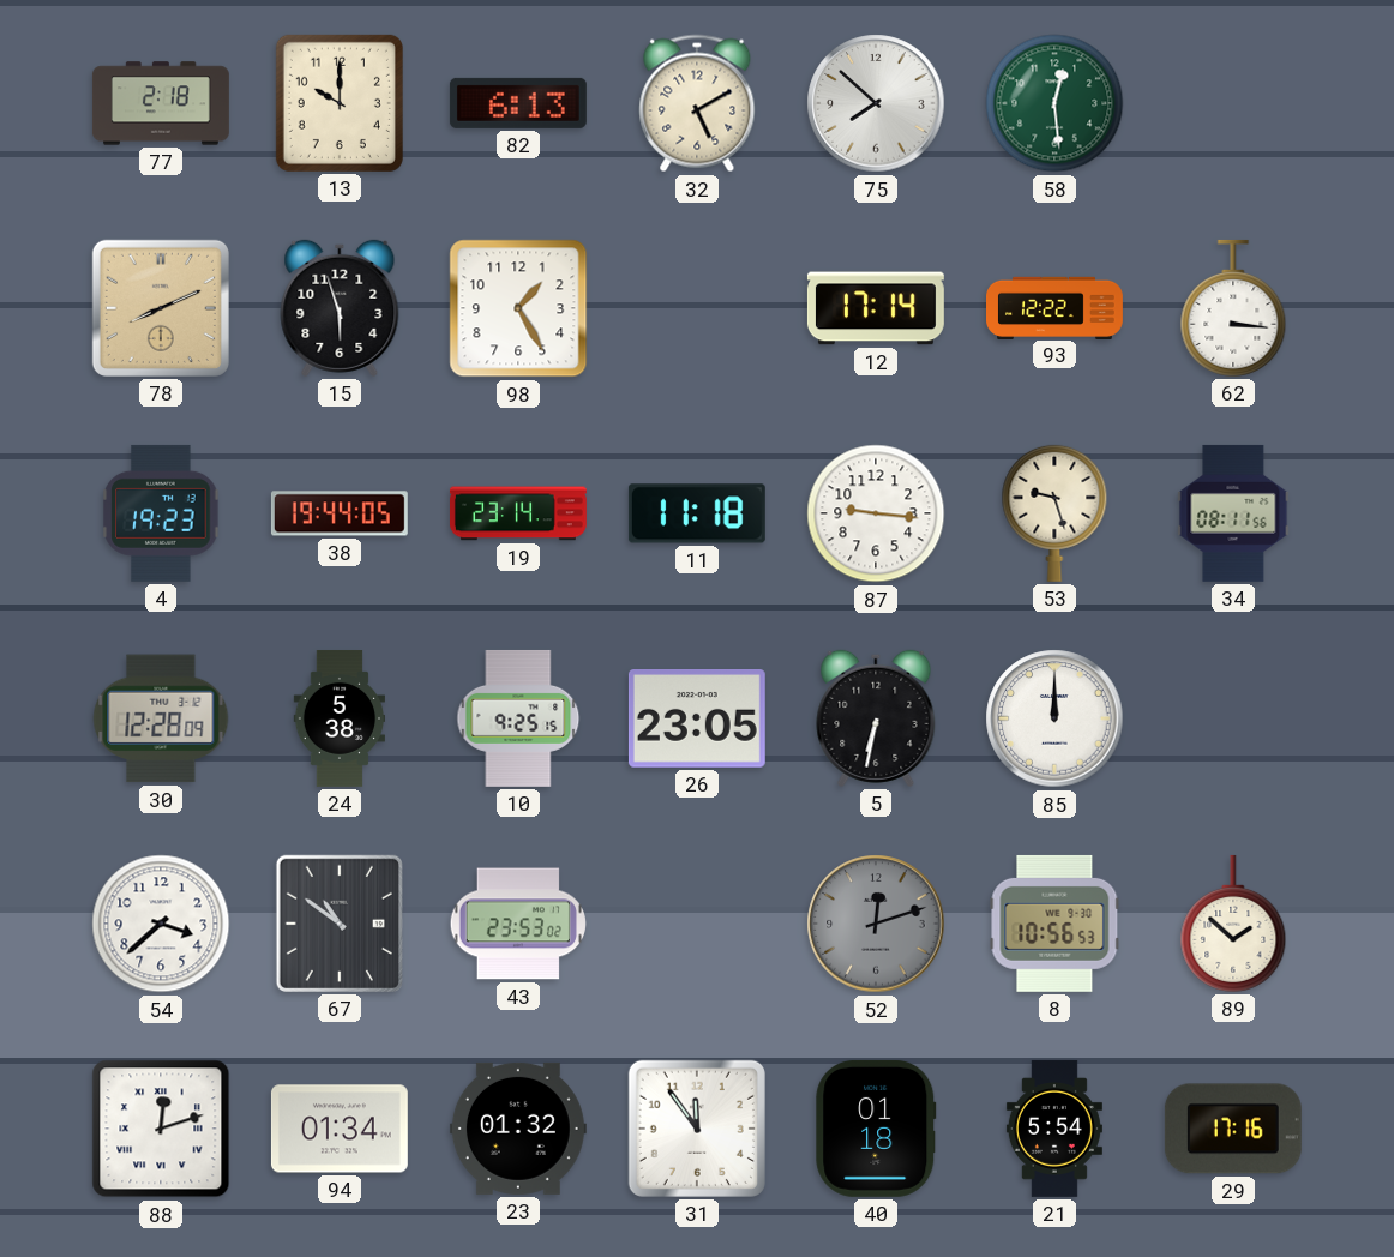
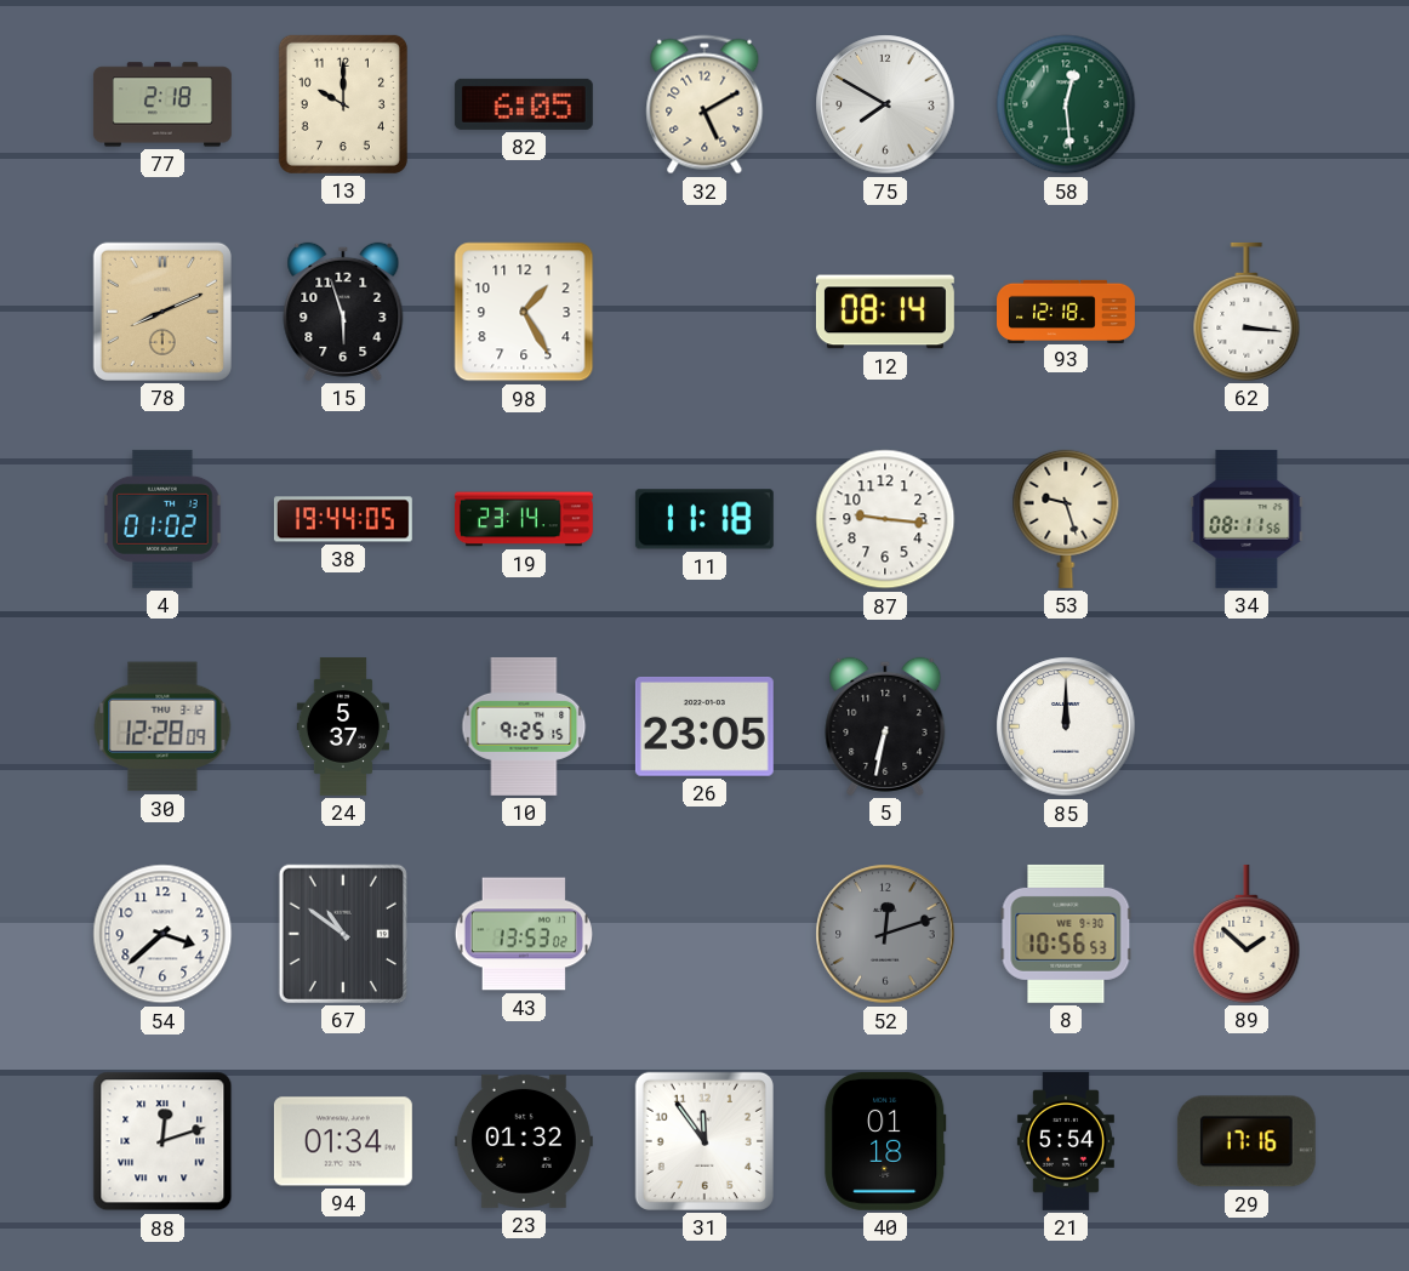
82: 6:13 -> 6:05 (524, 104)
75: 7:52 -> 7:50 (885, 104)
12: 17:14 -> 08:14 (885, 312)
93: 12:22 -> 12:18 (1067, 310)
4: 19:23 -> 01:02 (162, 519)
24: 5:38 -> 5:37 (342, 728)
43: 23:53 -> 13:53 (524, 934)
